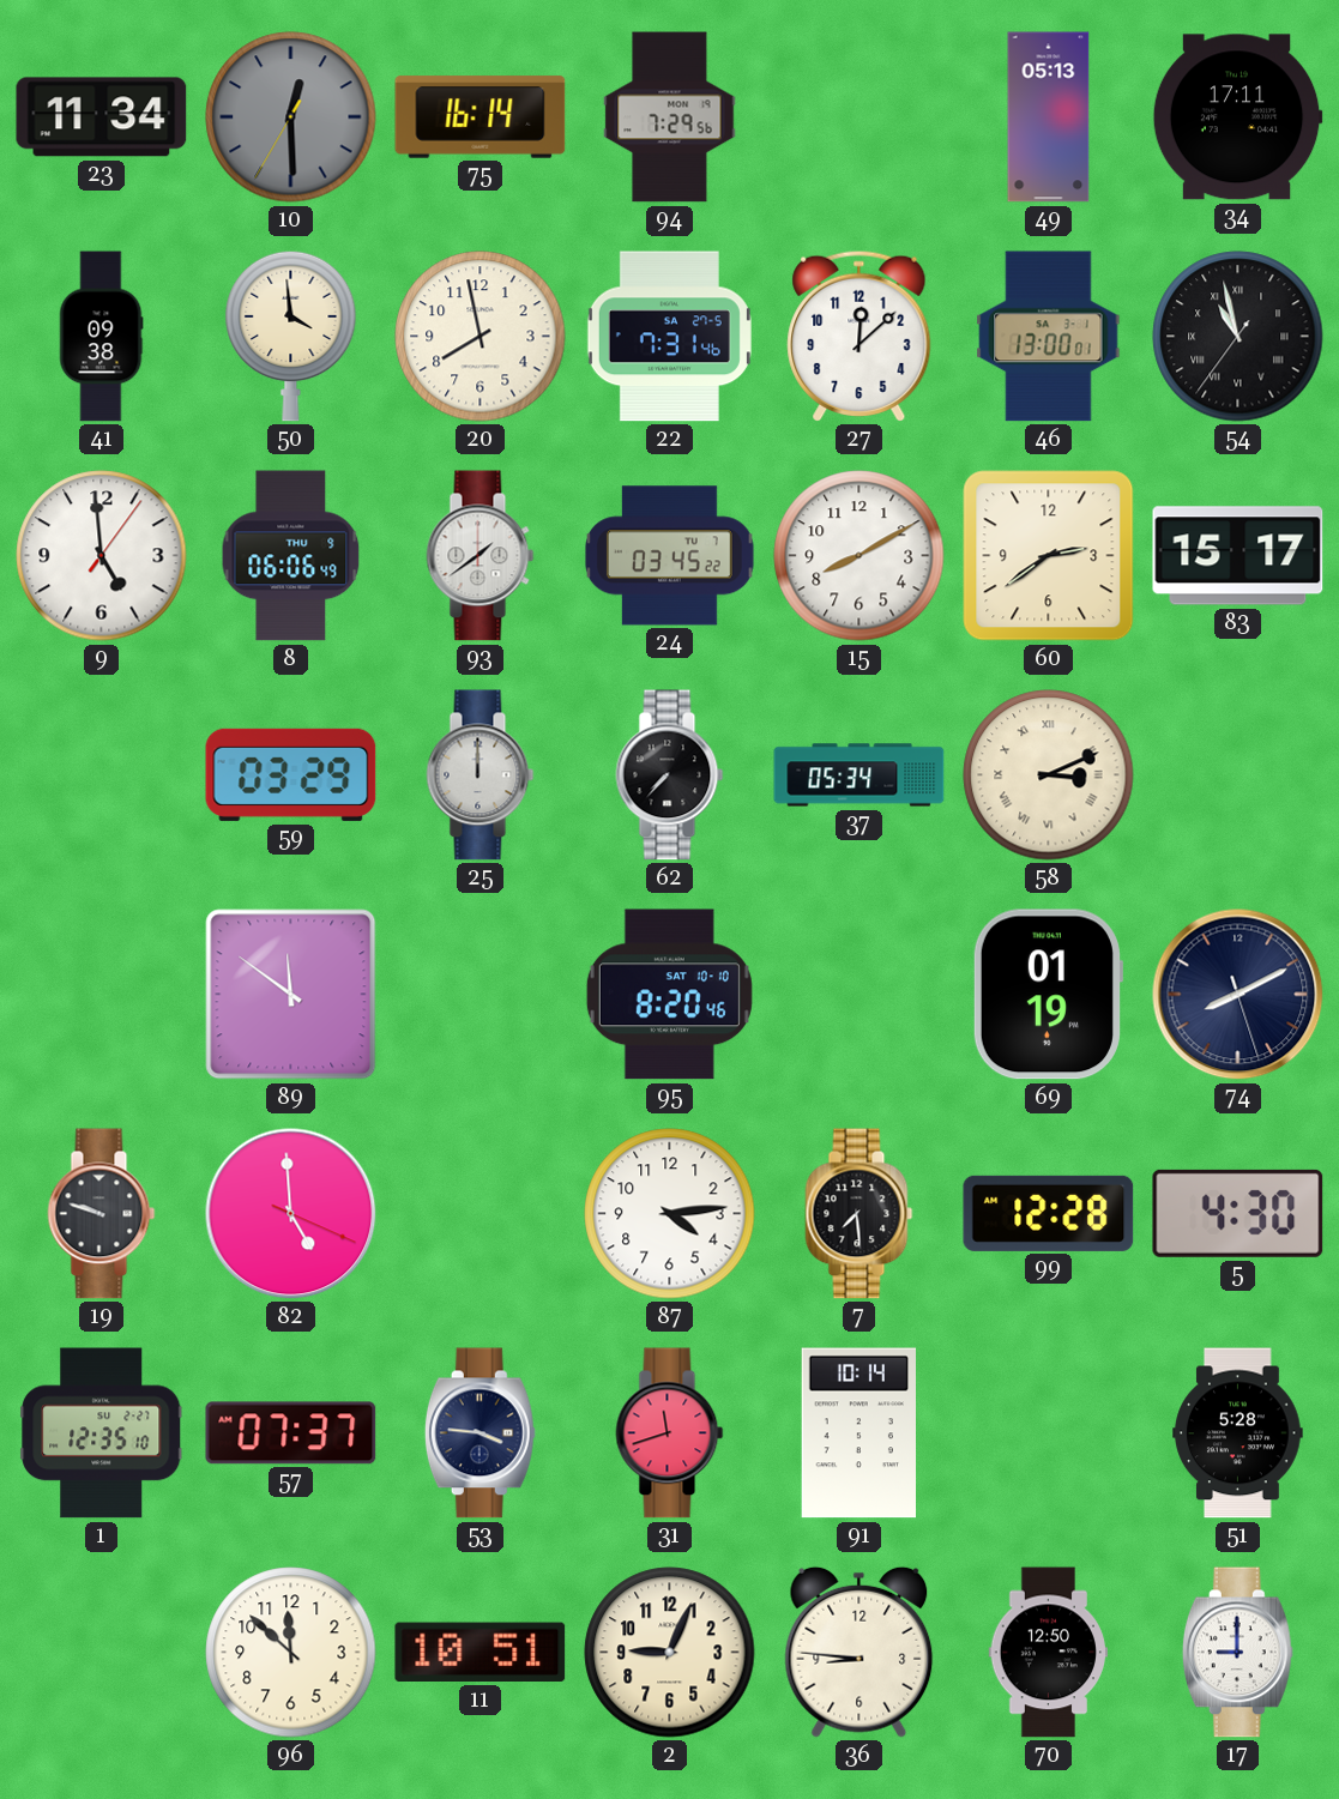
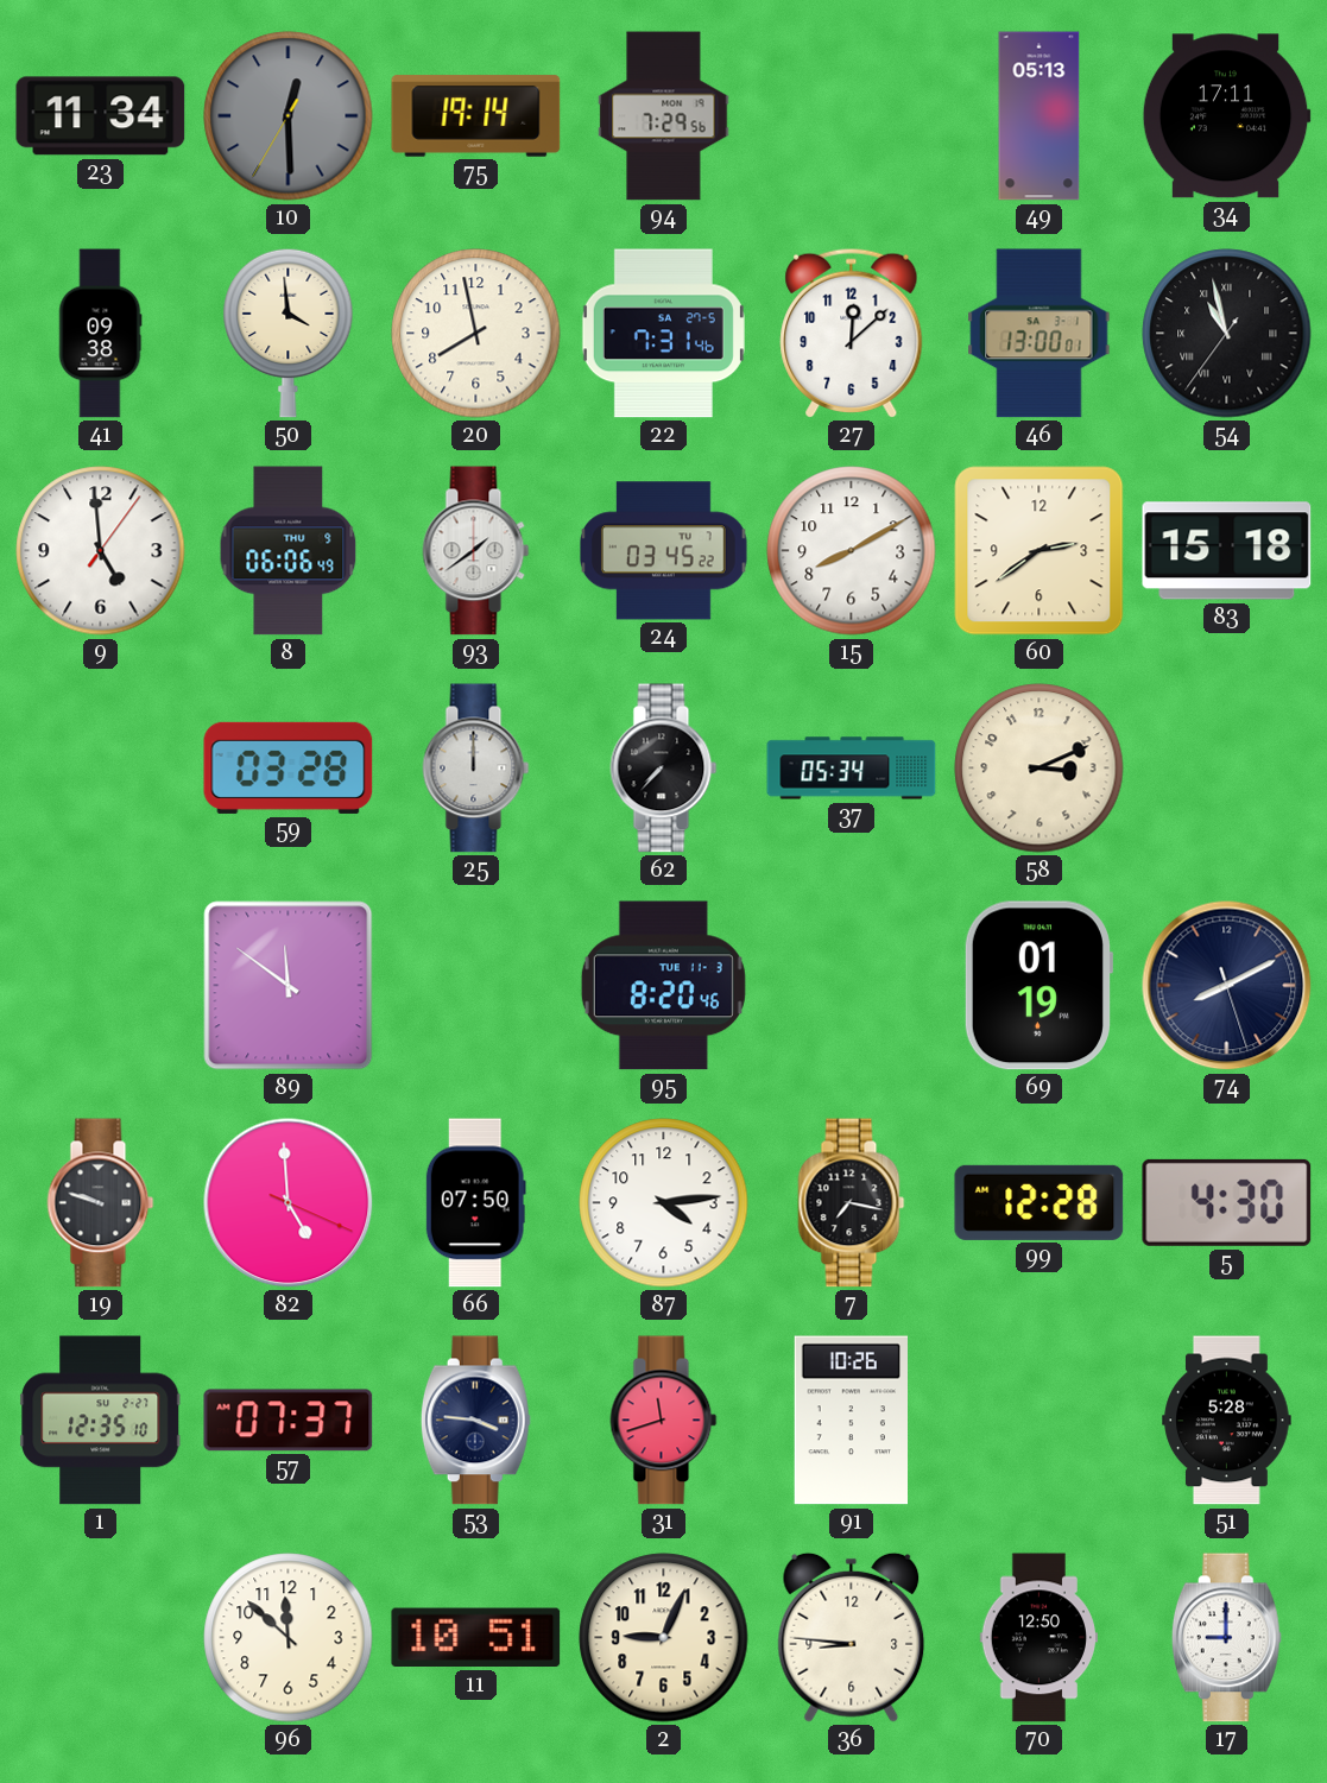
75: 16:14 -> 19:14 (476, 116)
83: 15:17 -> 15:18 (1227, 551)
59: 03:29 -> 03:28 (289, 767)
58 numerals: Roman -> Arabic (1040, 769)
95 date: SAT 10-10 -> TUE 11-3 (663, 986)
66: none -> 07:50 (475, 1203)
7: 7:29 -> 7:17 (852, 1203)
91: 10:14 -> 10:26 (851, 1421)
